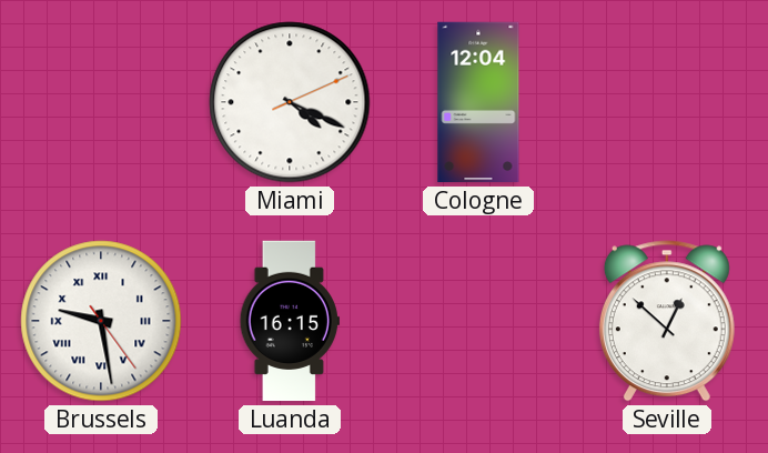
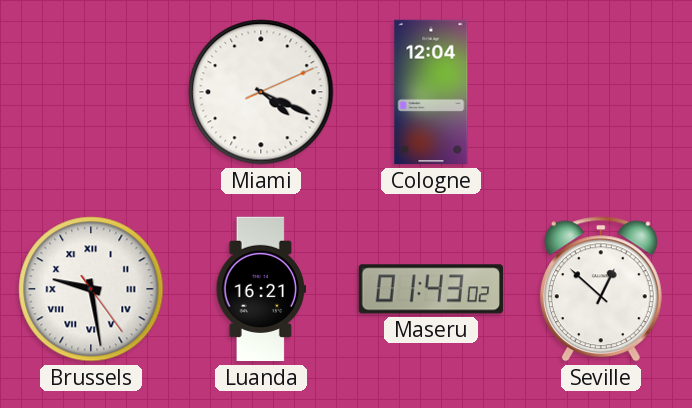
Luanda: 16:15 -> 16:21 (261, 289)
Maseru: none -> 01:43 (431, 289)
